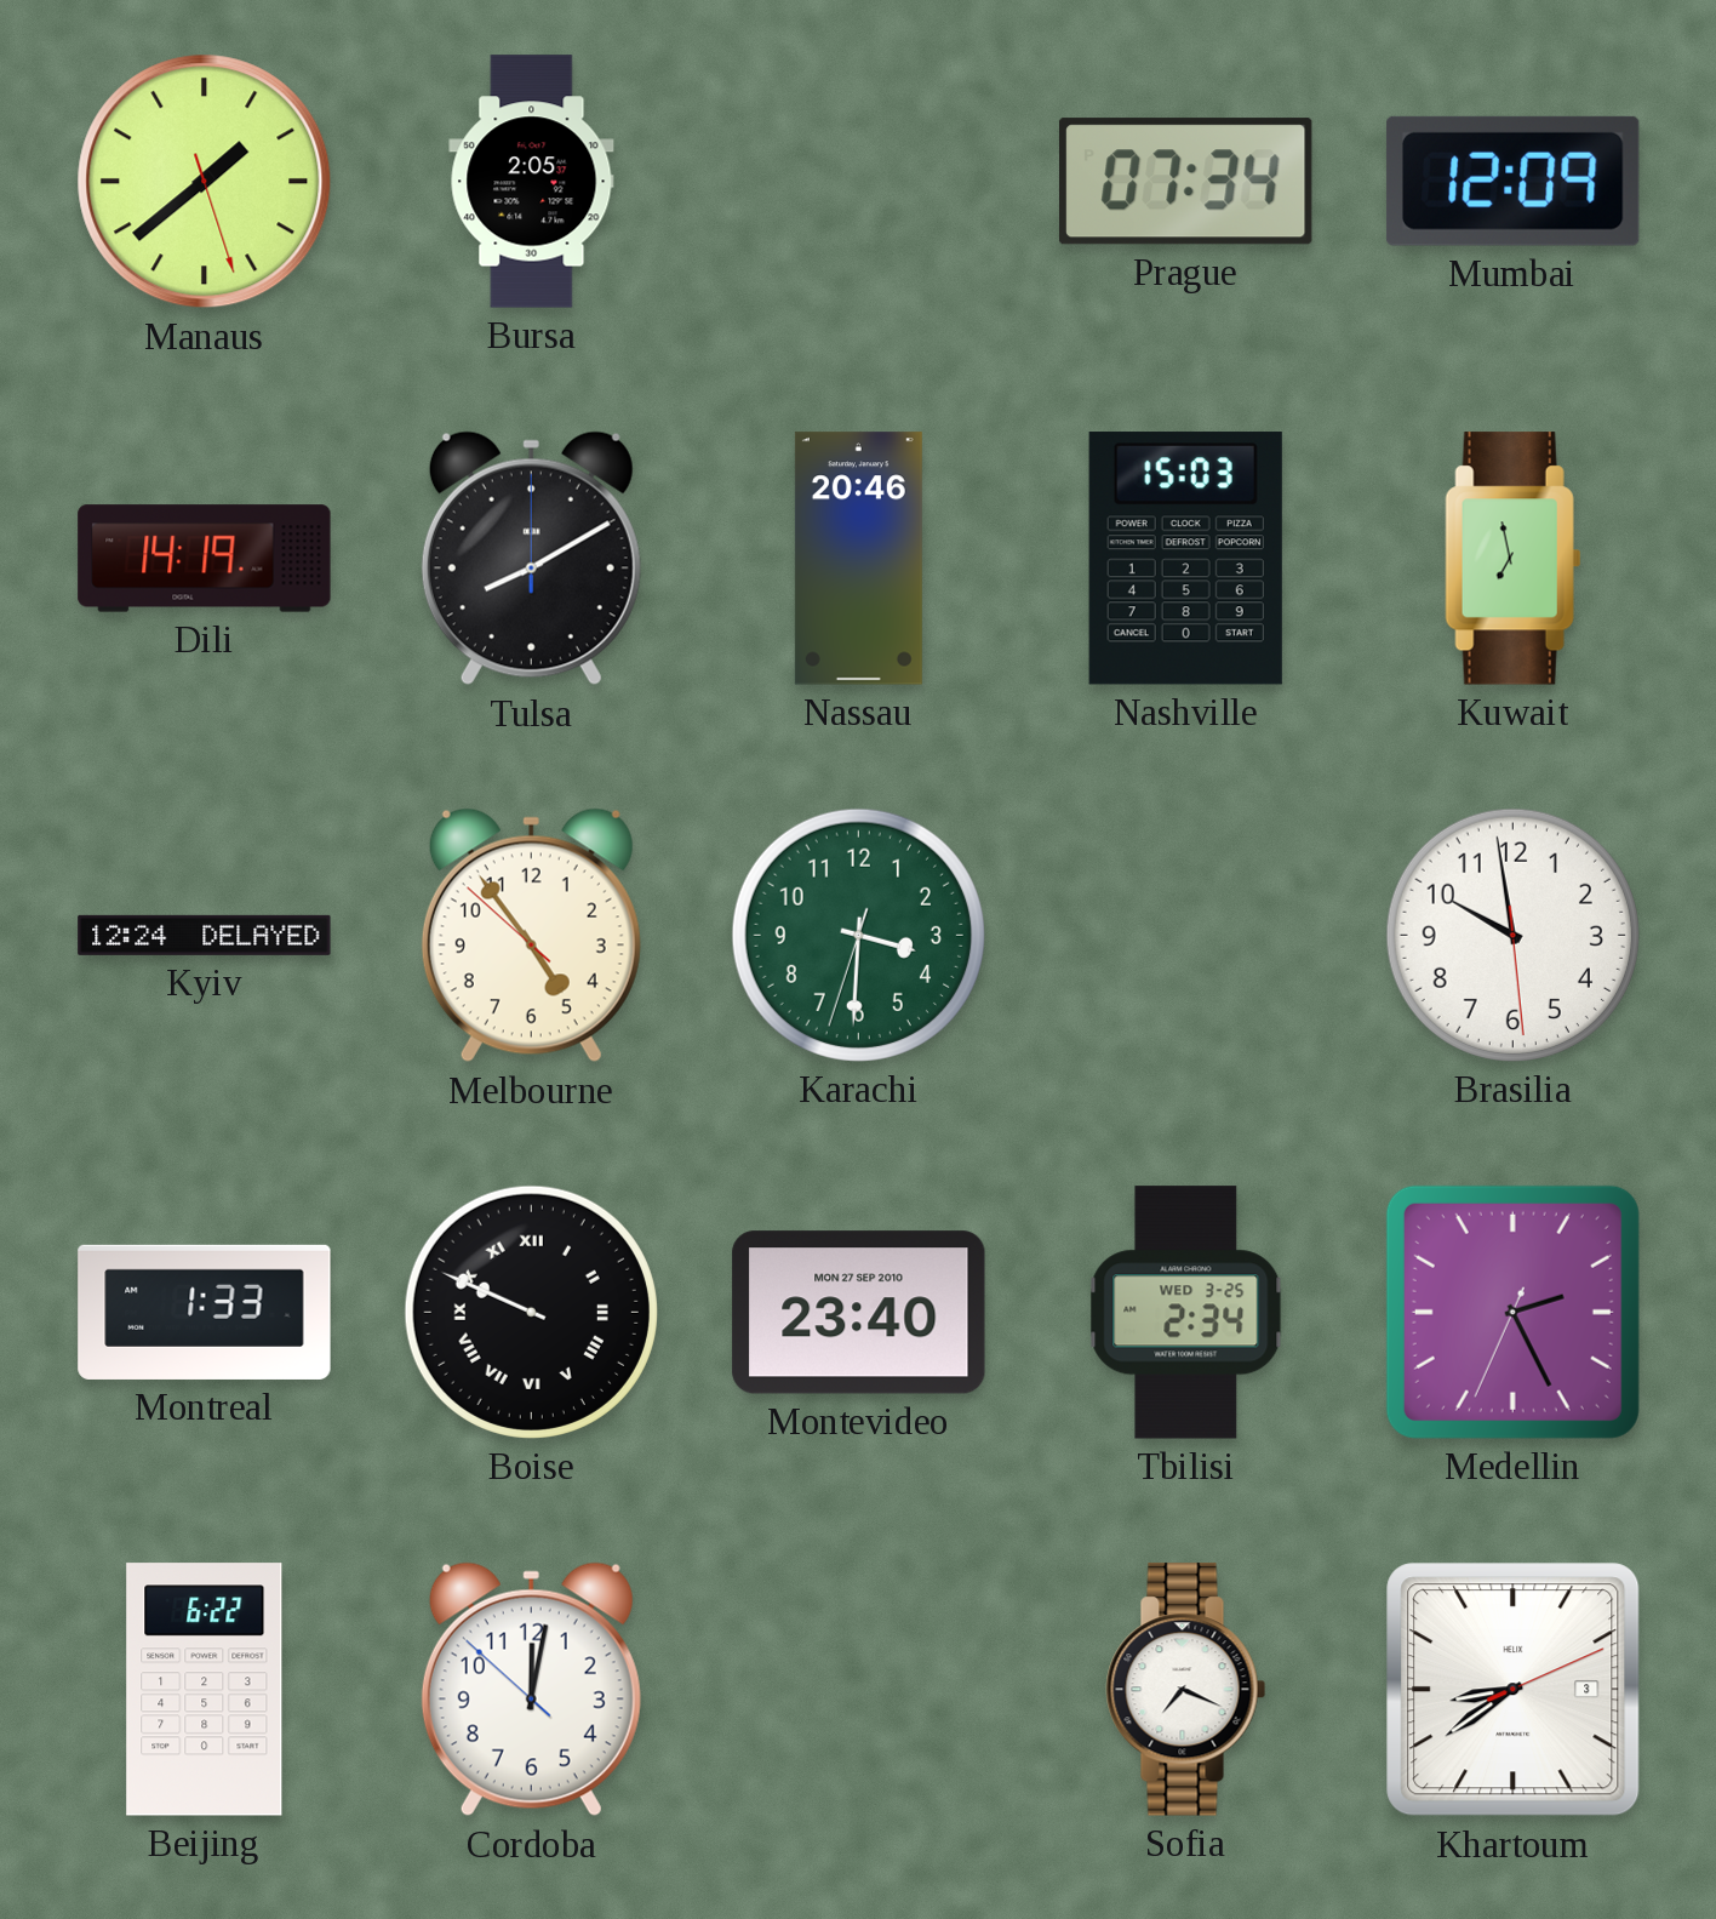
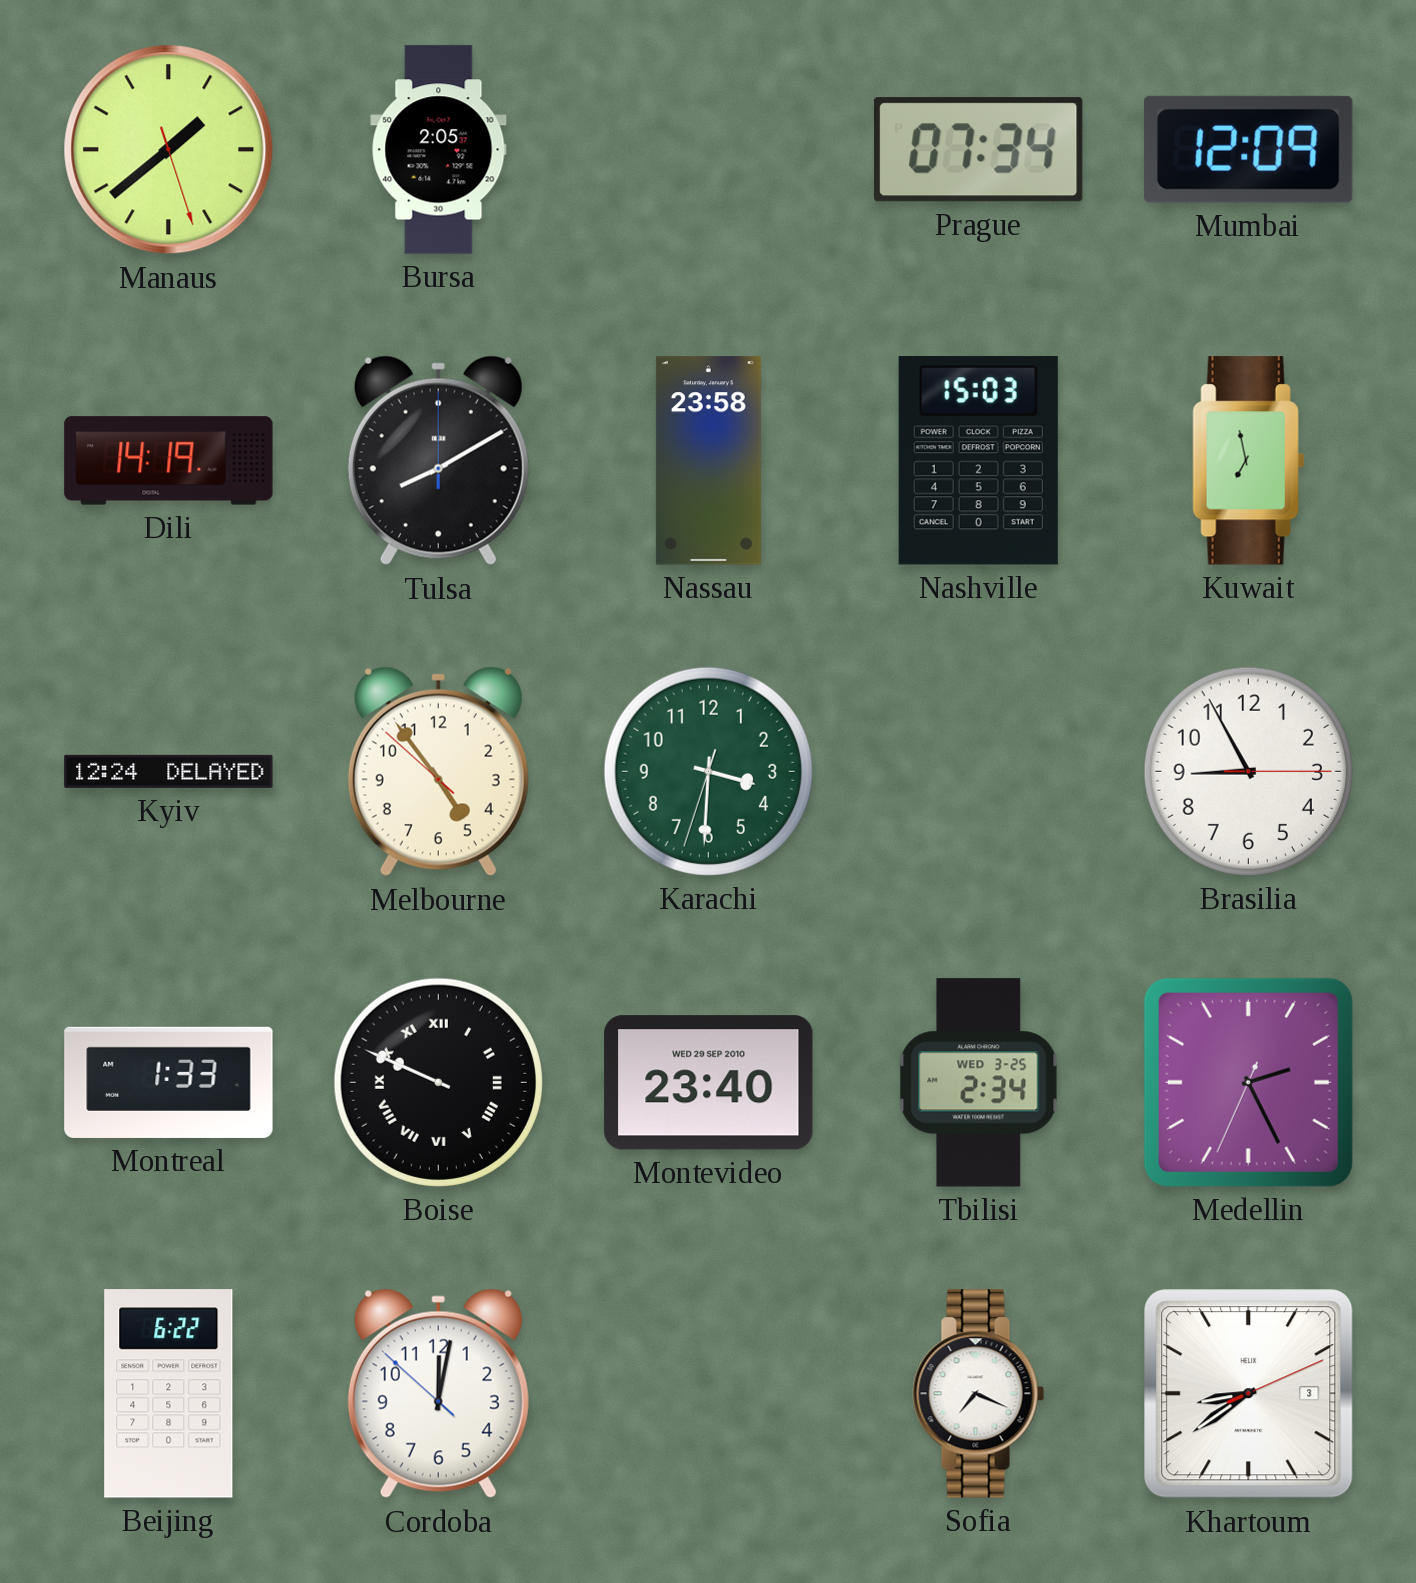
Nassau: 20:46 -> 23:58 (708, 461)
Brasilia: 9:58 -> 8:55 (1248, 771)
Montevideo date: MON 27 SEP 2010 -> WED 29 SEP 2010 (709, 1083)
